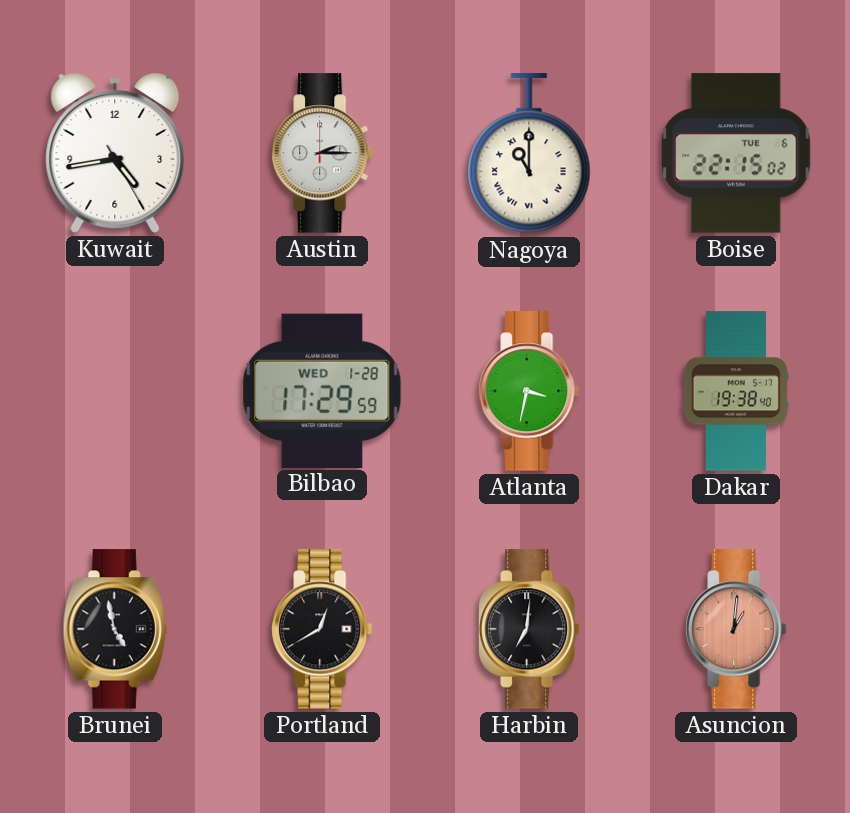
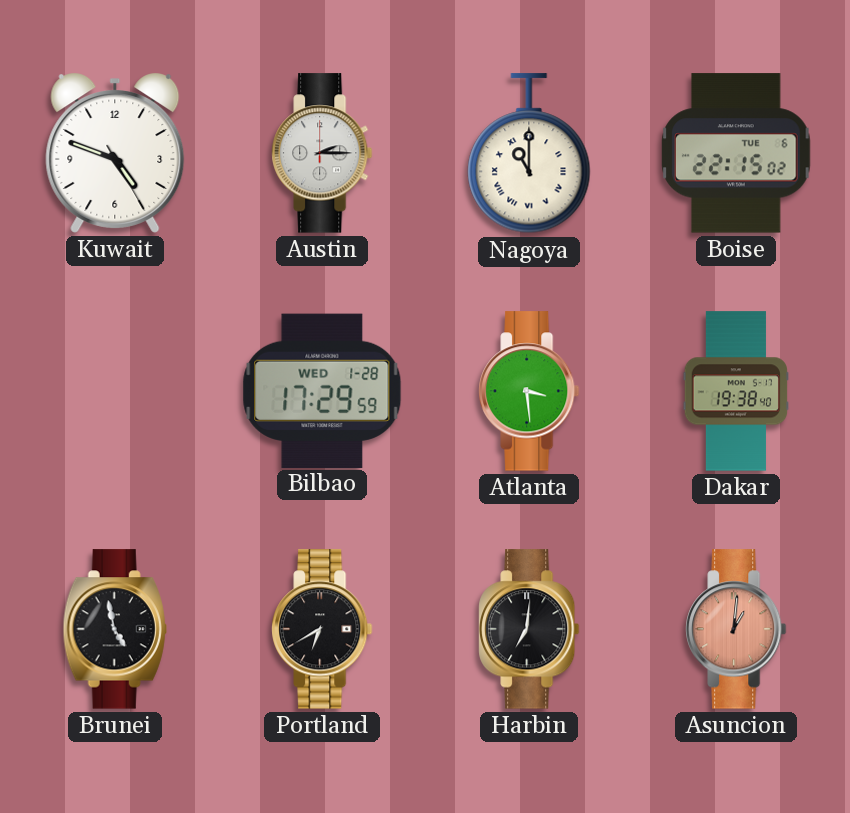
Kuwait: 4:43 -> 4:48 (115, 153)
Atlanta: 3:32 -> 3:29 (530, 391)
Portland: 12:40 -> 6:40 (323, 629)
